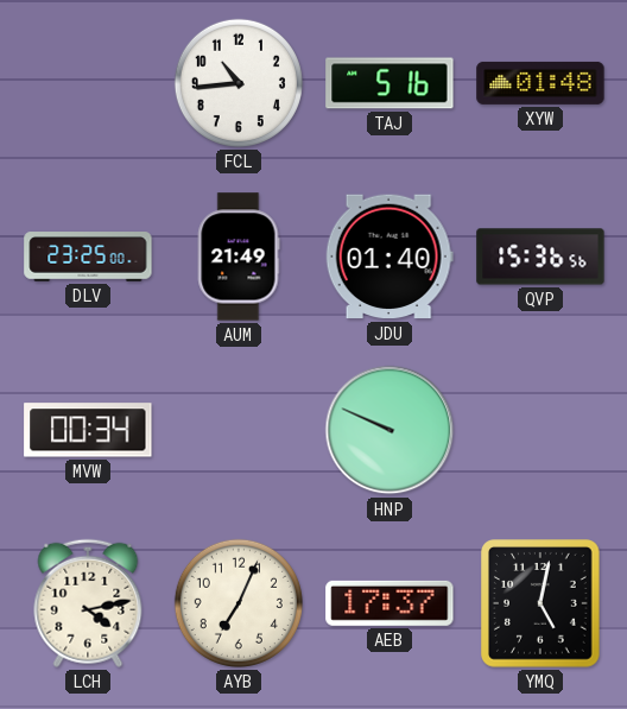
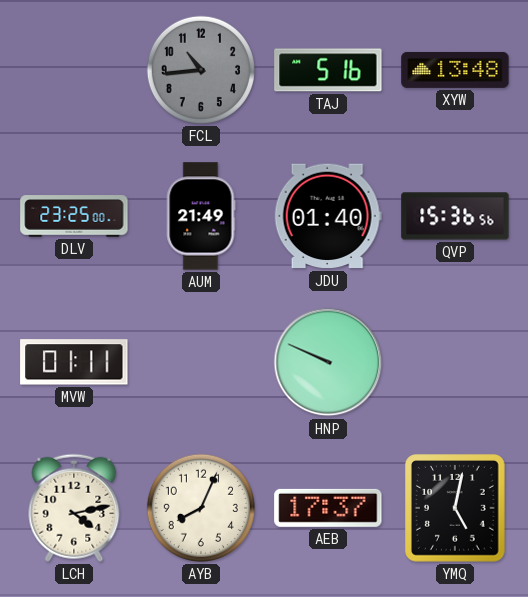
FCL dial: white -> grey (201, 70)
XYW: 01:48 -> 13:48 (455, 70)
MVW: 00:34 -> 01:11 (74, 362)
AYB: 7:04 -> 8:04 (201, 508)
